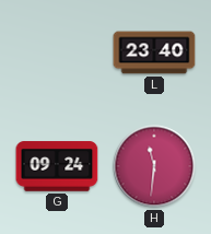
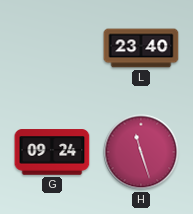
H: 11:31 -> 11:27 (141, 152)
